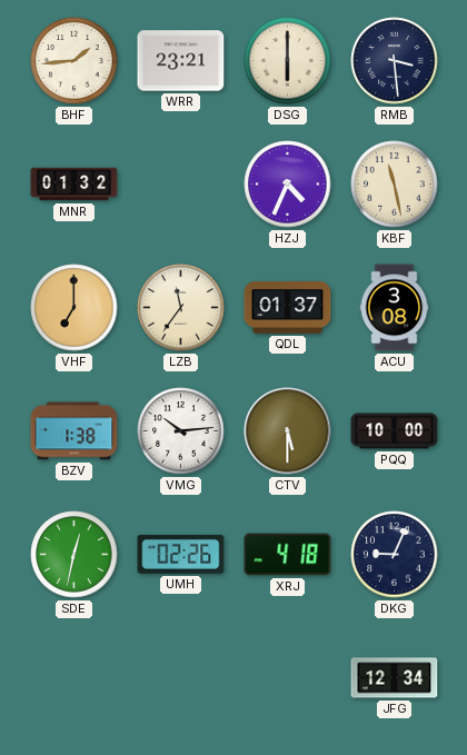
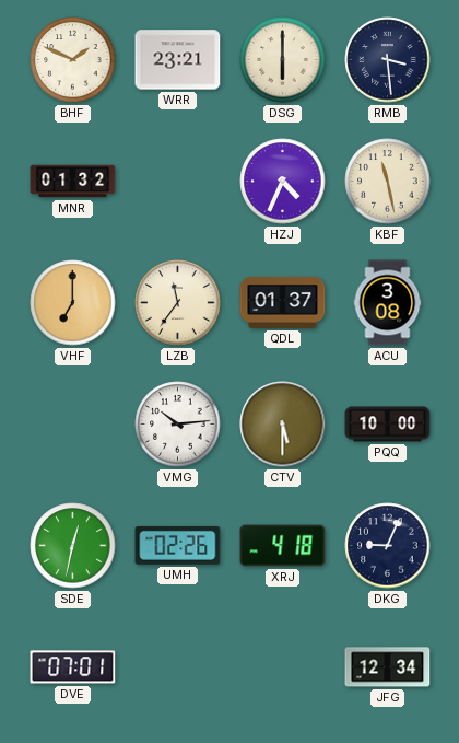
BHF: 1:44 -> 1:49 (73, 60)
BZV: 1:38 -> none (74, 431)
DVE: none -> 07:01 (73, 667)
